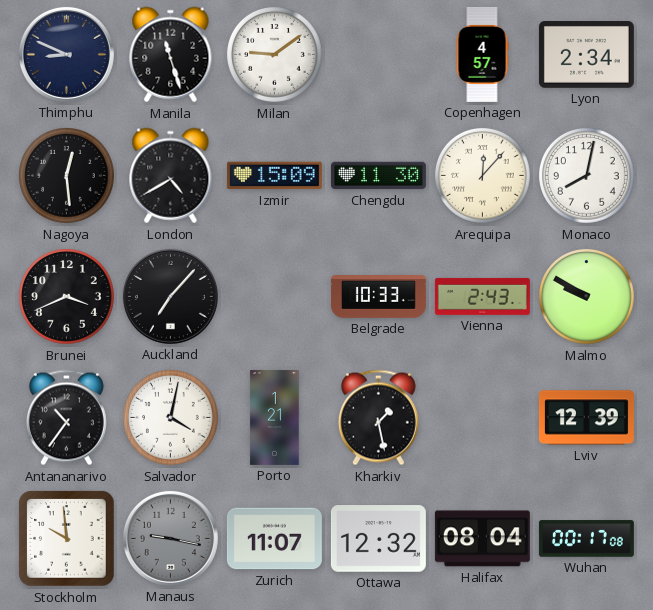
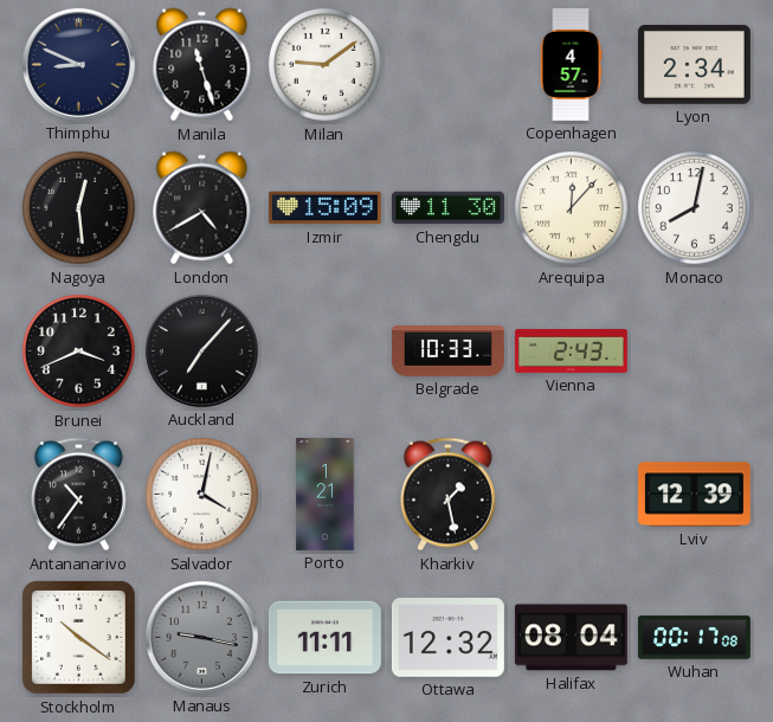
Malmo: 9:50 -> none (587, 297)
Stockholm: 9:59 -> 10:21 (79, 638)
Zurich: 11:07 -> 11:11 (324, 638)
